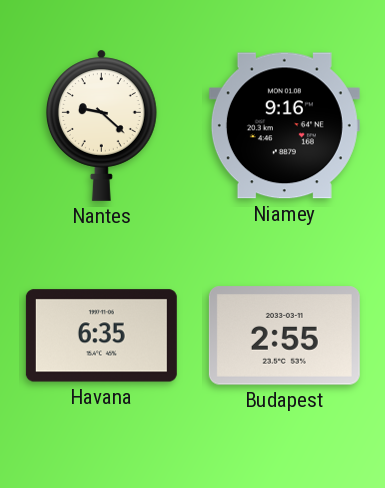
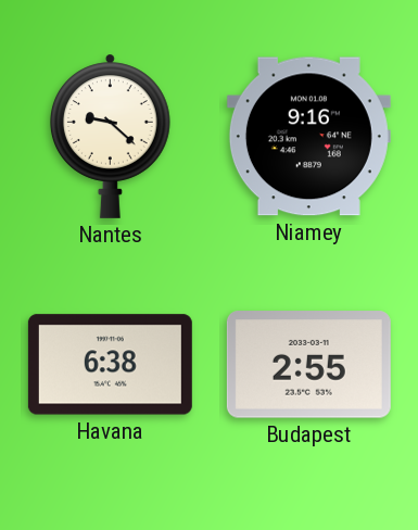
Havana: 6:35 -> 6:38 (110, 365)
